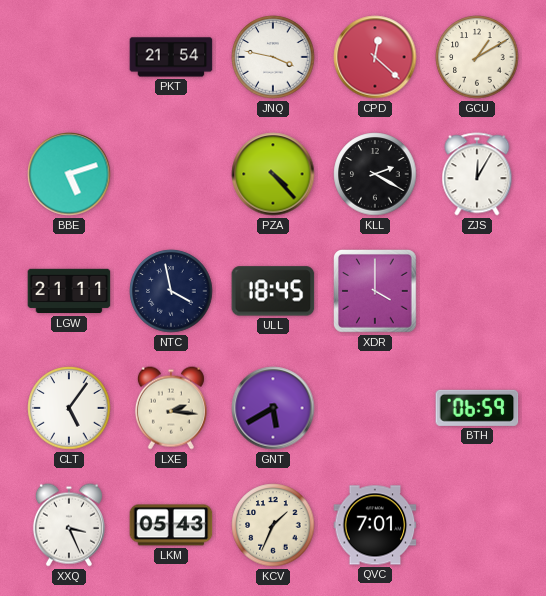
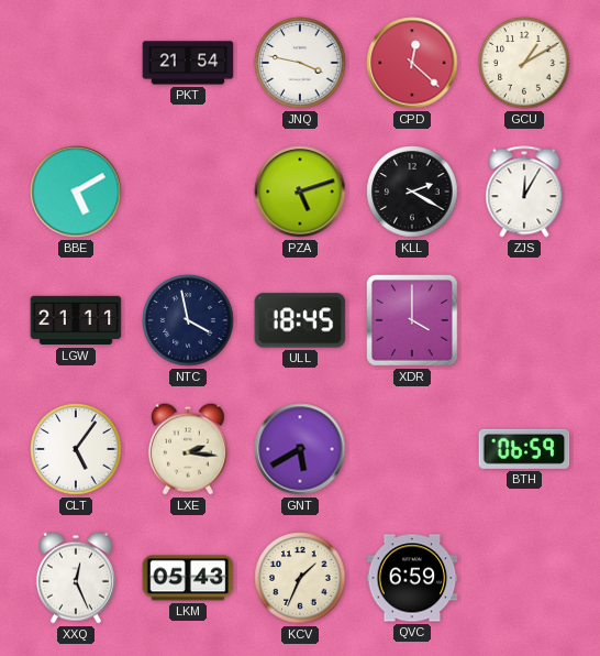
BBE: 5:12 -> 5:10 (76, 192)
PZA: 4:23 -> 5:12 (300, 192)
XXQ: 3:26 -> 12:26 (76, 578)
QVC: 7:01 -> 6:59 (412, 578)
